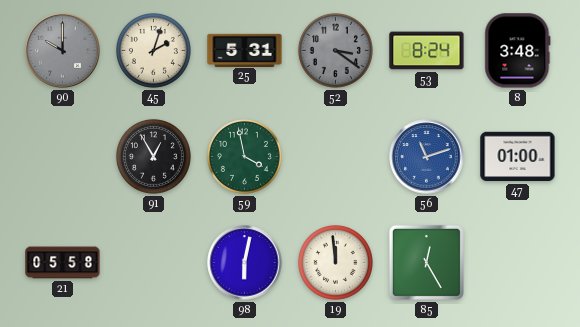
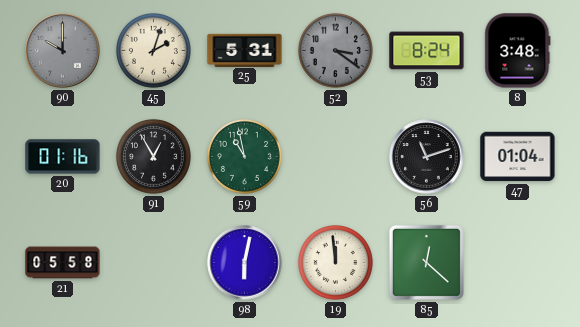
20: none -> 01:16 (63, 157)
59: 3:58 -> 10:58 (244, 156)
56 dial: blue -> black (427, 157)
47: 01:00 -> 01:04 (518, 157)
85: 12:25 -> 12:22 (426, 262)
